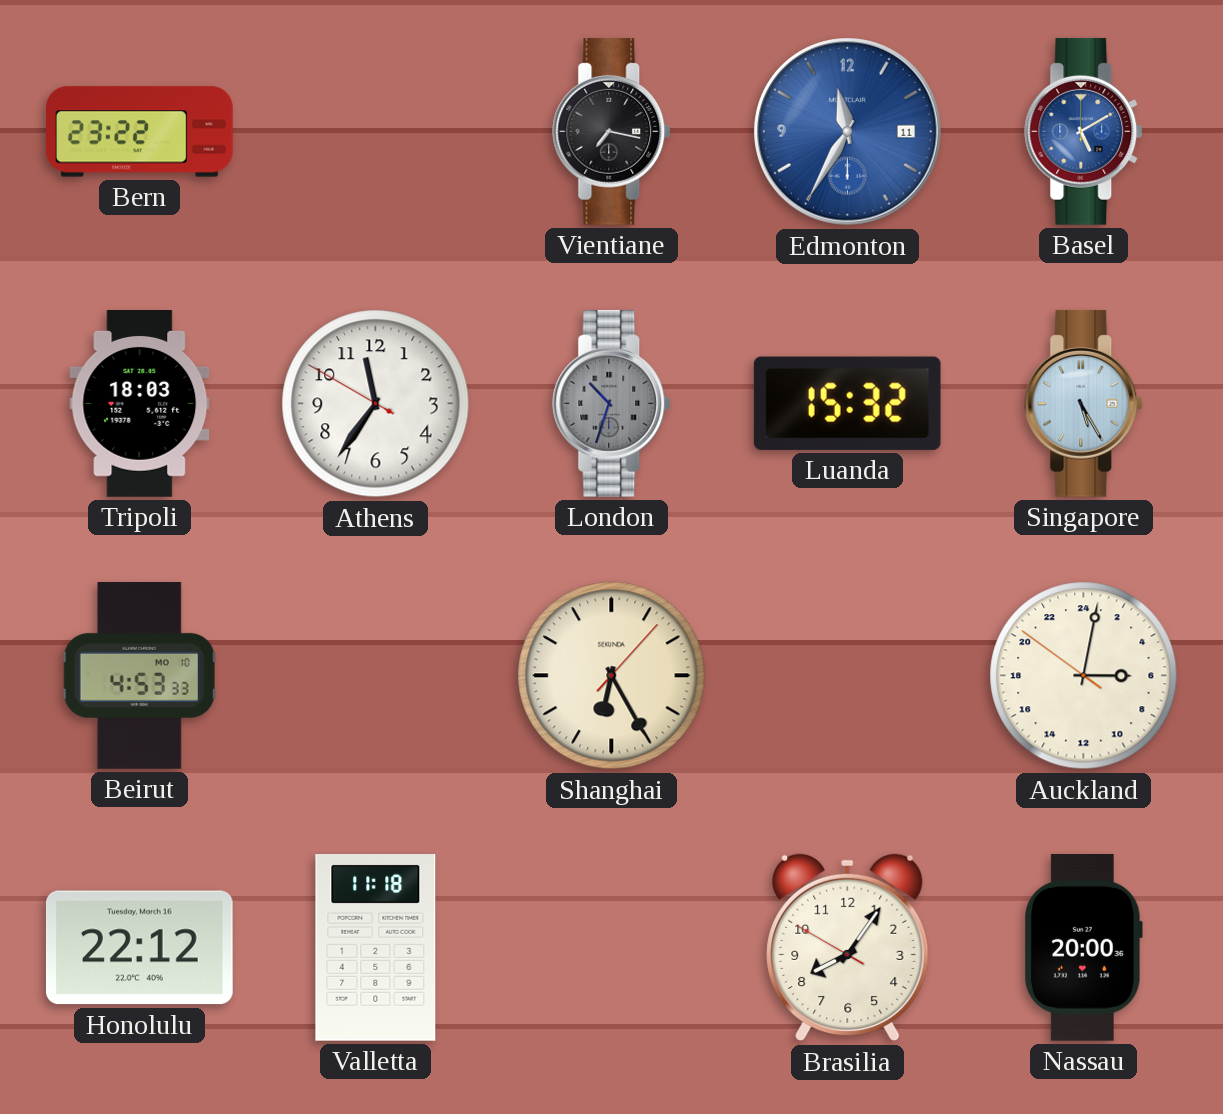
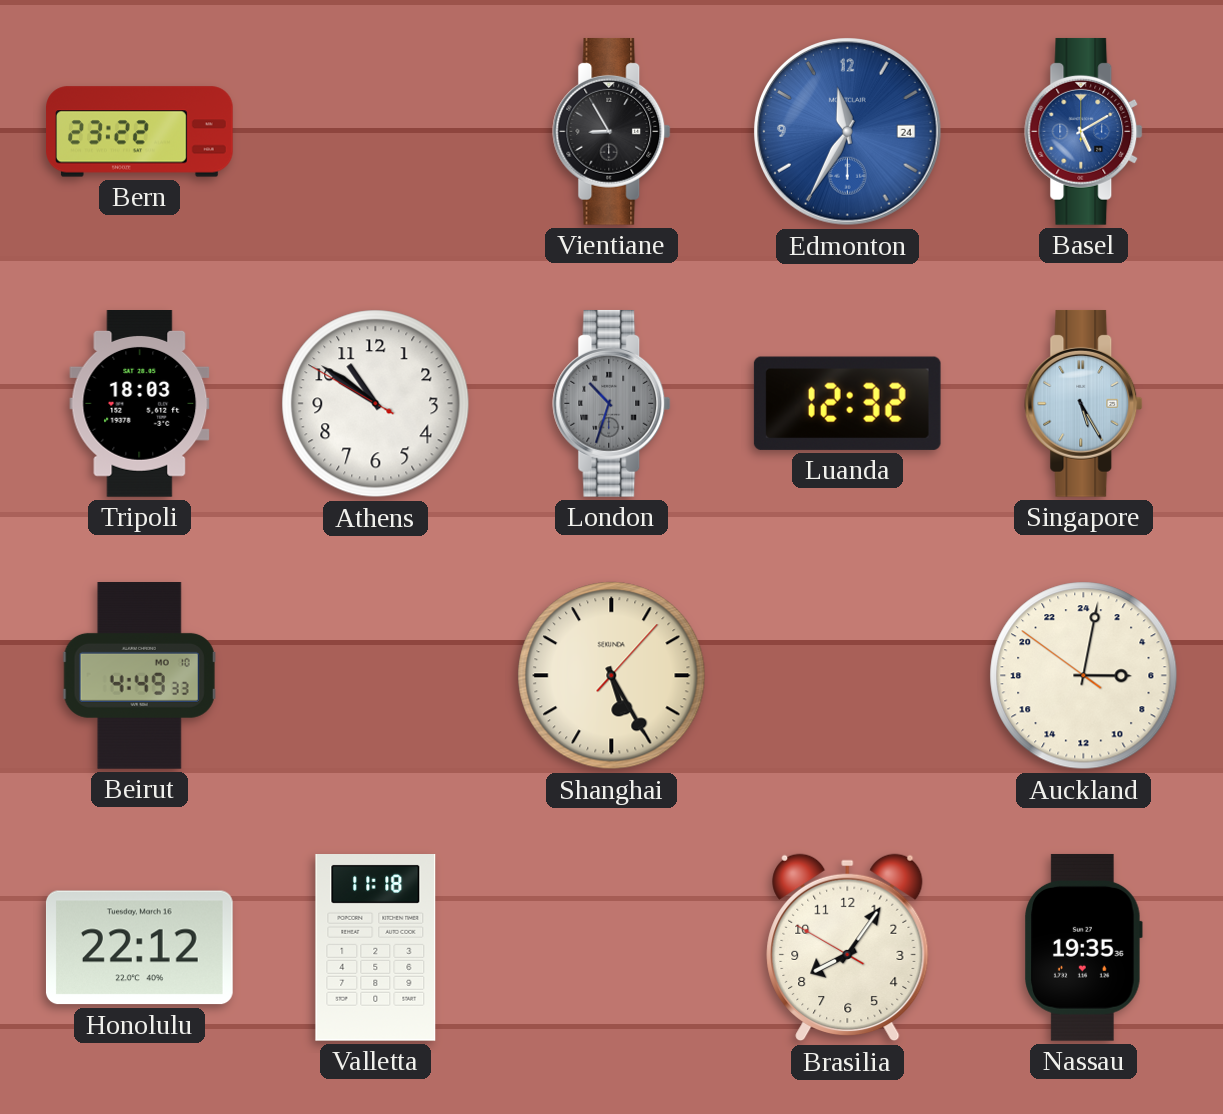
Vientiane: 7:17 -> 8:55 (612, 131)
Edmonton date: 11 -> 24 (848, 132)
Athens: 11:35 -> 10:50 (376, 404)
Luanda: 15:32 -> 12:32 (847, 403)
Beirut: 4:53 -> 4:49 (139, 676)
Shanghai: 6:25 -> 5:25 (612, 676)
Nassau: 20:00 -> 19:35 (1083, 947)
